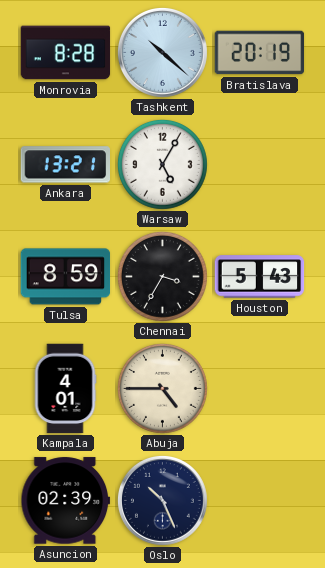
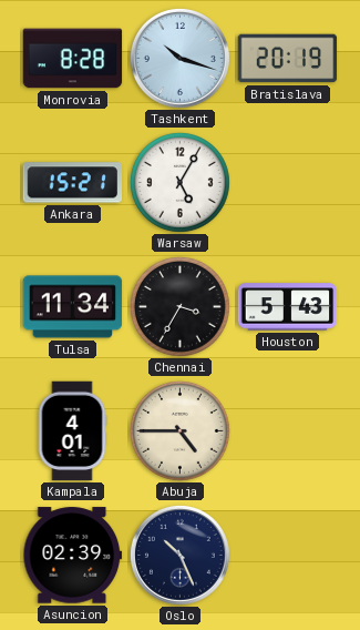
Tashkent: 10:22 -> 10:18 (179, 58)
Ankara: 13:21 -> 15:21 (72, 183)
Tulsa: 8:59 -> 11:34 (73, 307)
